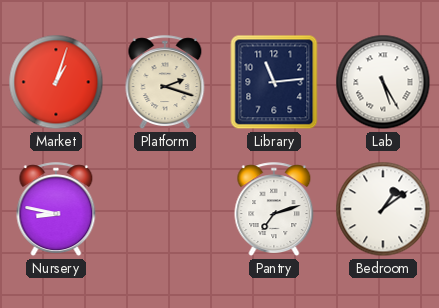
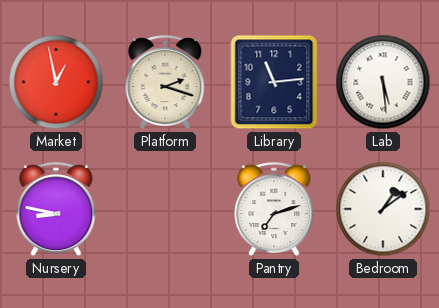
Market: 1:03 -> 12:58 (56, 82)
Lab: 5:25 -> 5:29 (383, 82)
